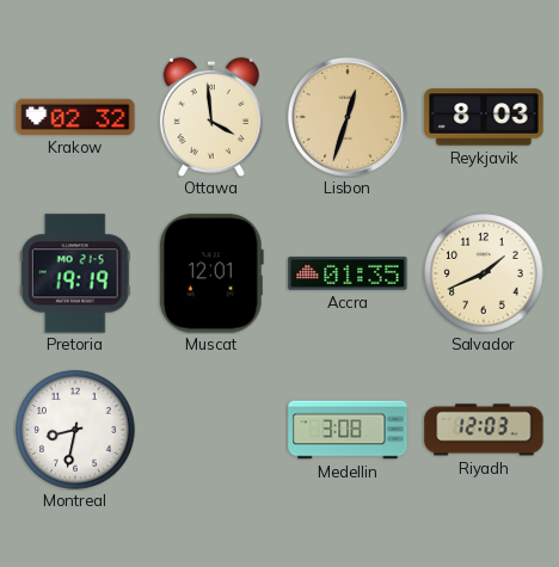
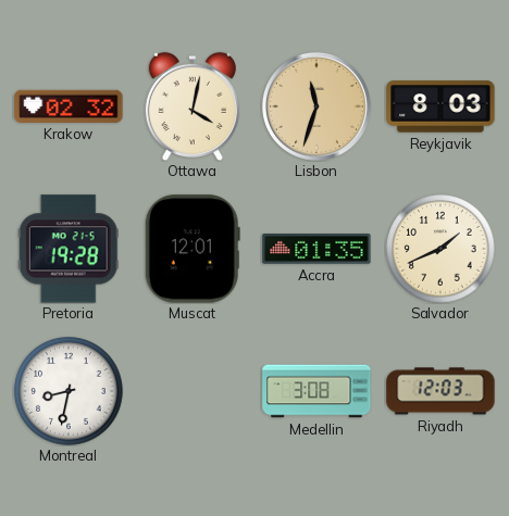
Ottawa: 3:59 -> 4:02 (193, 106)
Lisbon: 12:33 -> 11:33 (316, 106)
Pretoria: 19:19 -> 19:28 (69, 249)
